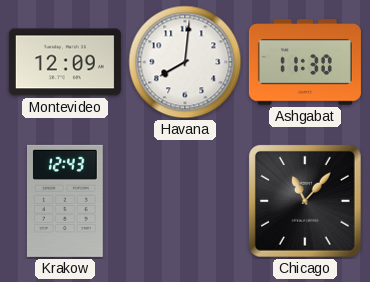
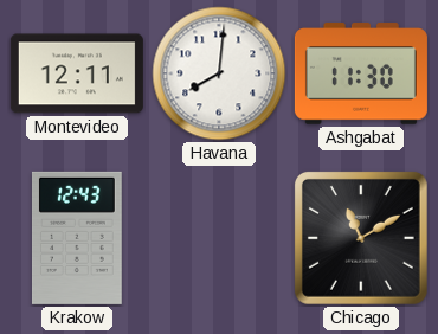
Montevideo: 12:09 -> 12:11 (77, 73)
Chicago: 11:07 -> 11:10 (361, 238)
